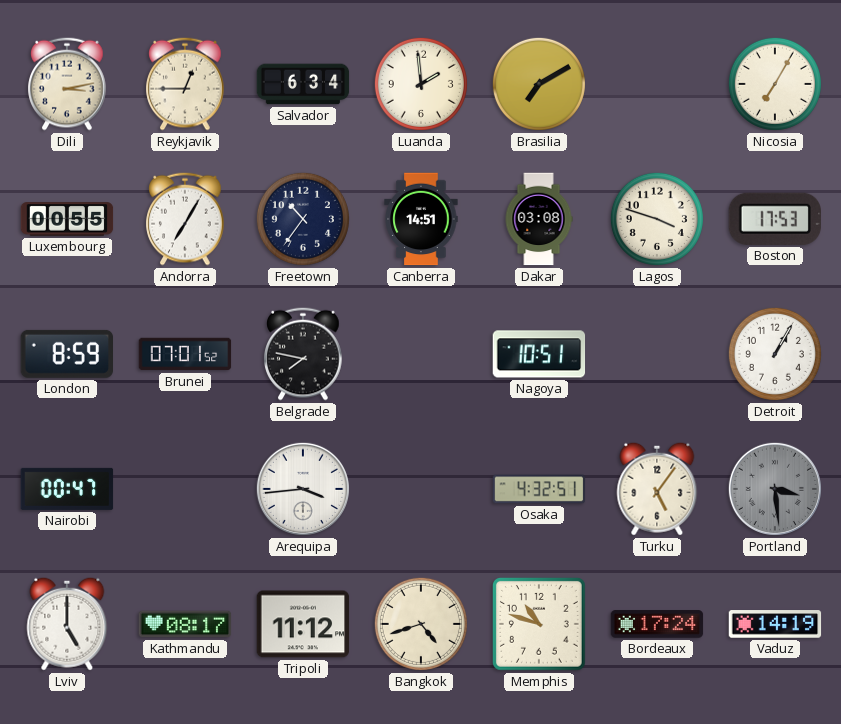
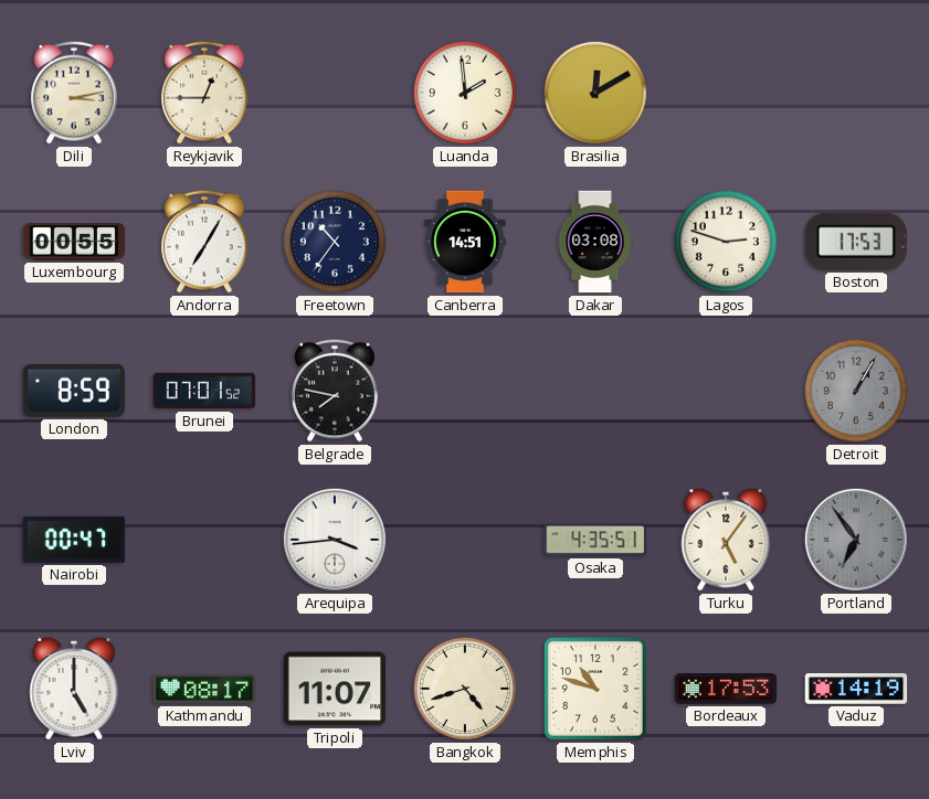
Salvador: 6:34 -> none (303, 84)
Brasilia: 7:10 -> 12:10 (595, 93)
Nicosia: 7:05 -> none (775, 84)
Lagos: 3:48 -> 2:48 (726, 242)
Nagoya: 10:51 -> none (539, 354)
Detroit dial: white -> grey (856, 391)
Osaka: 4:32 -> 4:35 (595, 540)
Portland: 3:29 -> 6:54 (856, 540)
Tripoli: 11:12 -> 11:07 (335, 689)
Bordeaux: 17:24 -> 17:53 (726, 689)
